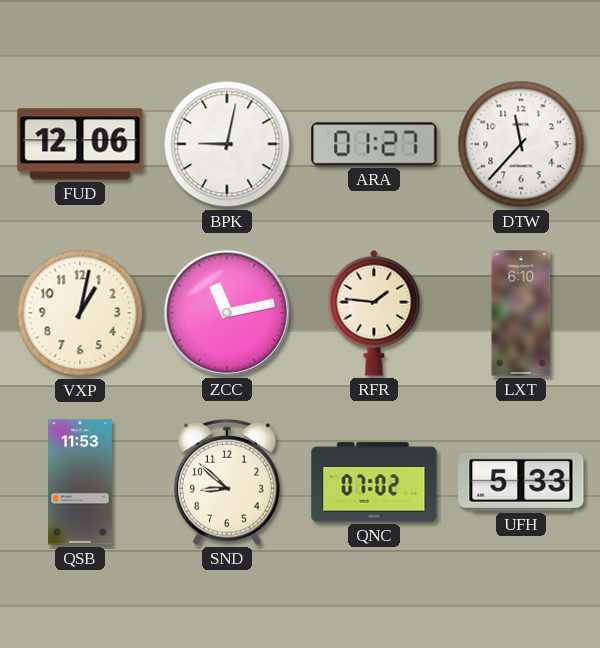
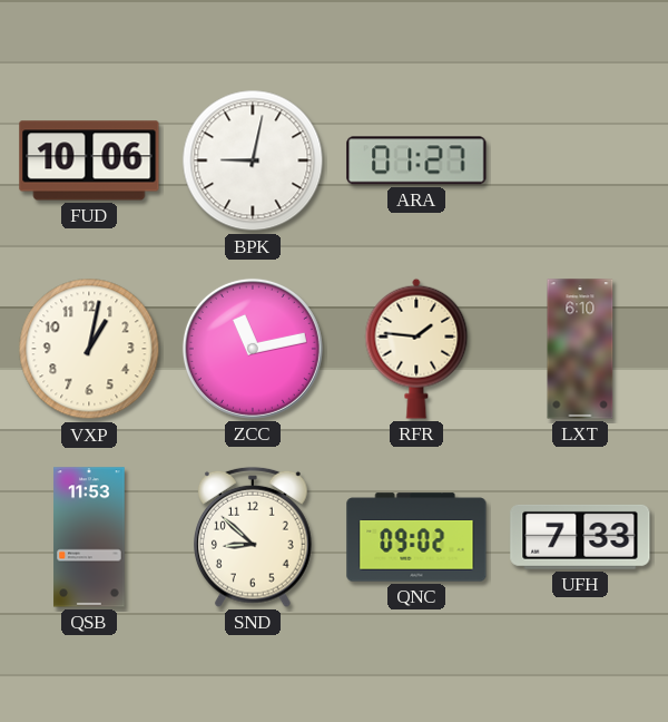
FUD: 12:06 -> 10:06 (89, 160)
DTW: 11:37 -> none (521, 144)
QNC: 07:02 -> 09:02 (416, 537)
UFH: 5:33 -> 7:33 (580, 537)
